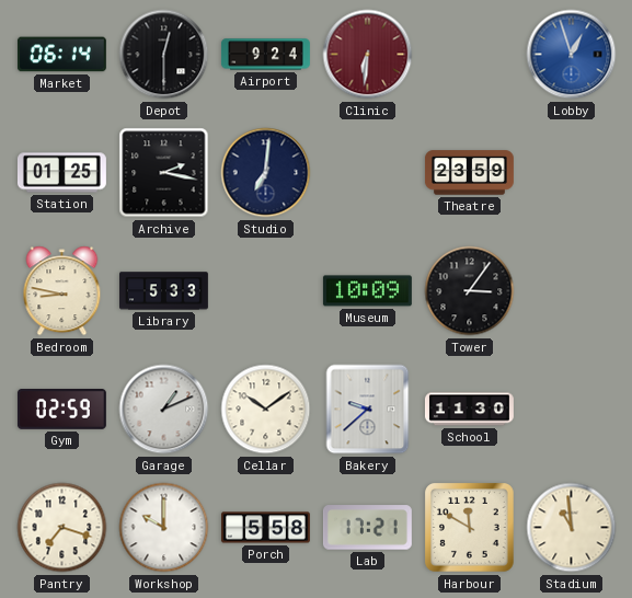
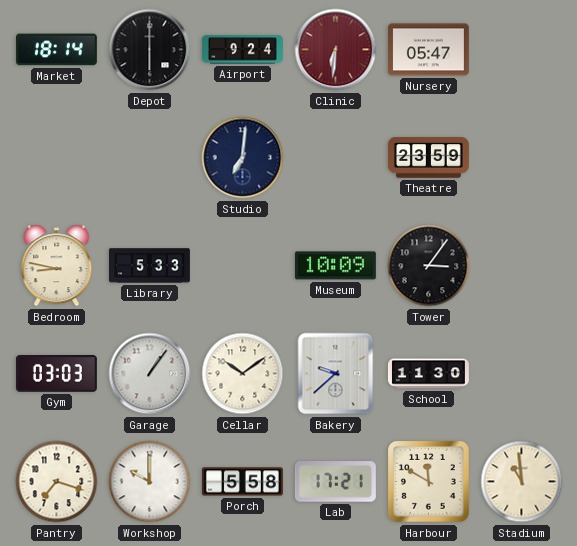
Market: 06:14 -> 18:14 (56, 50)
Depot: 12:30 -> 6:00 (150, 50)
Nursery: none -> 05:47 (428, 50)
Lobby: 12:57 -> none (572, 55)
Station: 01:25 -> none (61, 173)
Archive: 2:17 -> none (164, 173)
Gym: 02:59 -> 03:03 (56, 374)
Garage: 1:11 -> 1:06 (150, 374)
